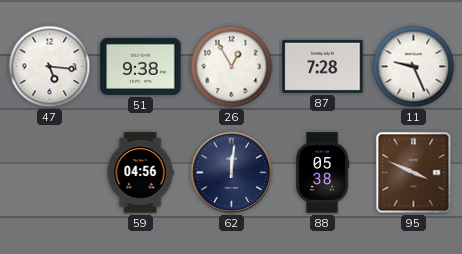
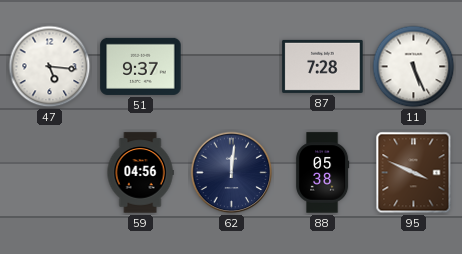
51: 9:38 -> 9:37 (141, 66)
26: 12:55 -> none (232, 67)
11: 9:26 -> 5:26 (414, 67)
